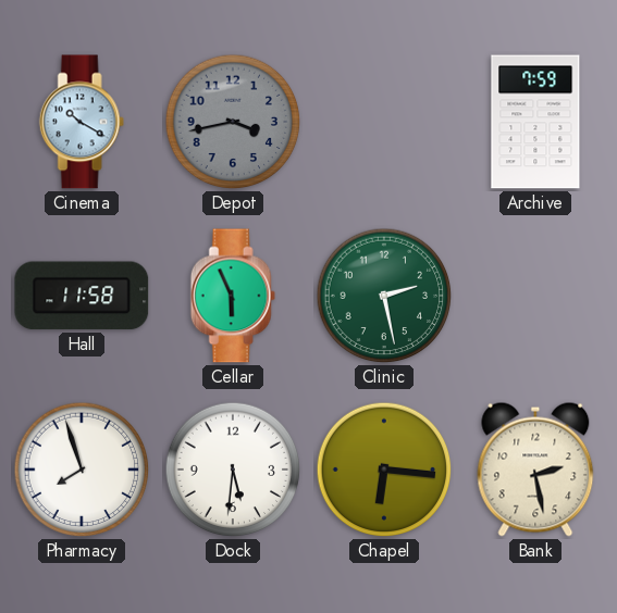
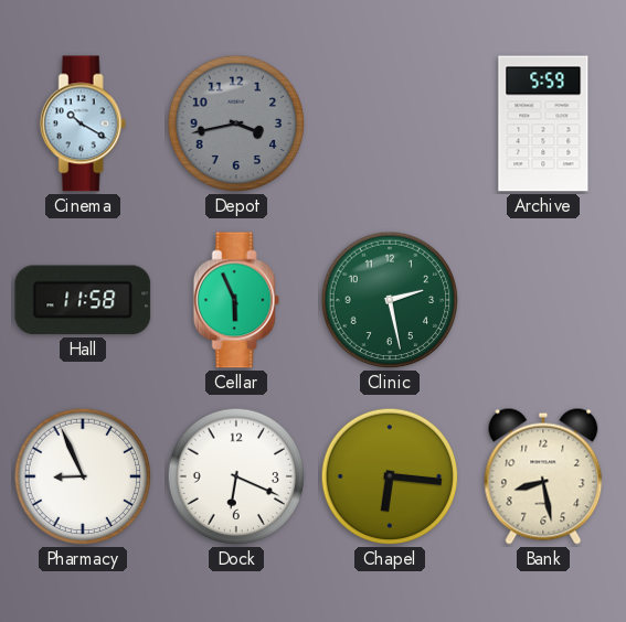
Archive: 7:59 -> 5:59 (543, 124)
Pharmacy: 7:57 -> 8:56 (83, 476)
Dock: 5:31 -> 6:19 (236, 476)
Bank: 2:28 -> 8:28 (543, 476)
